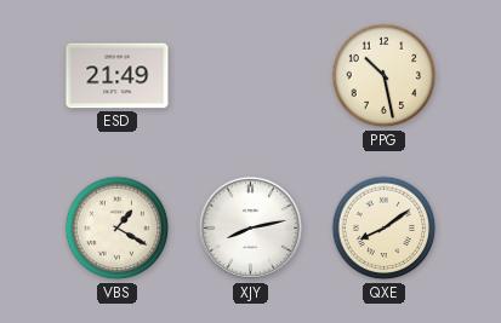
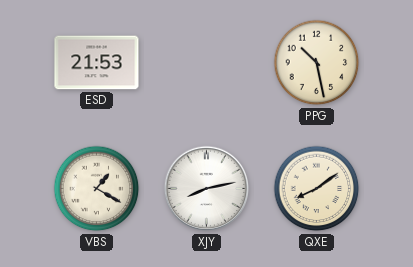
ESD: 21:49 -> 21:53 (97, 63)
